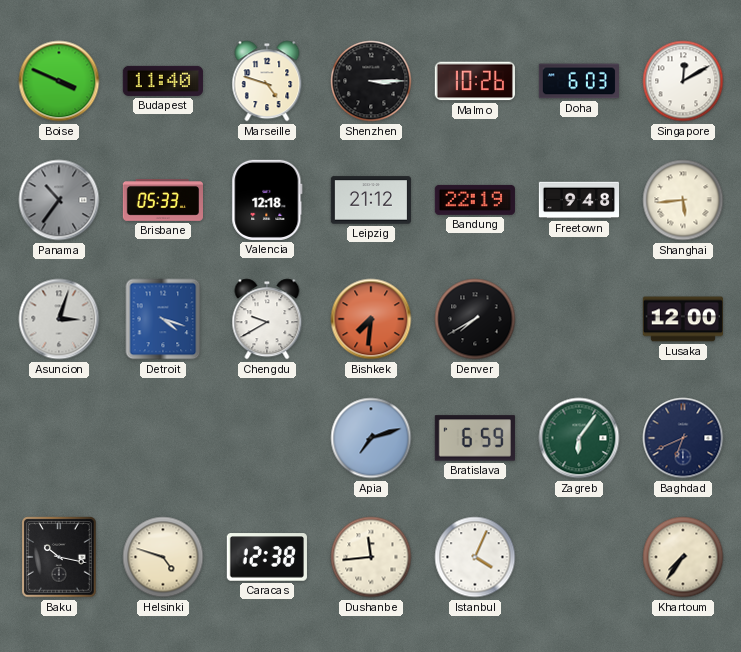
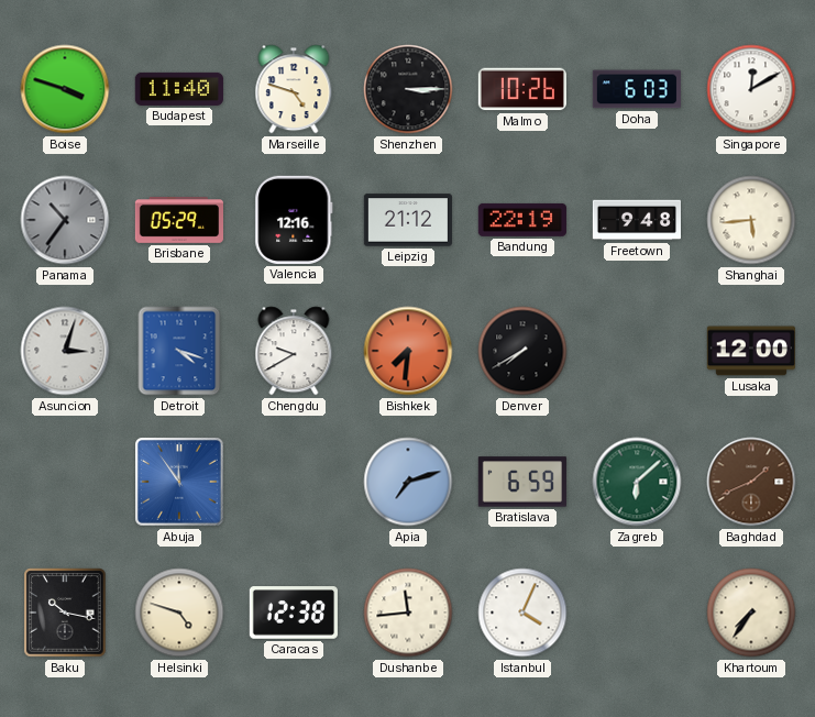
Boise: 3:49 -> 3:48 (65, 89)
Brisbane: 05:33 -> 05:29 (178, 221)
Valencia: 12:18 -> 12:16 (294, 220)
Abuja: none -> 11:54 (180, 483)
Zagreb: 6:06 -> 6:08 (637, 482)
Baghdad: 6:41 -> 1:41 (751, 482)
Baghdad dial: navy -> brown (751, 482)
